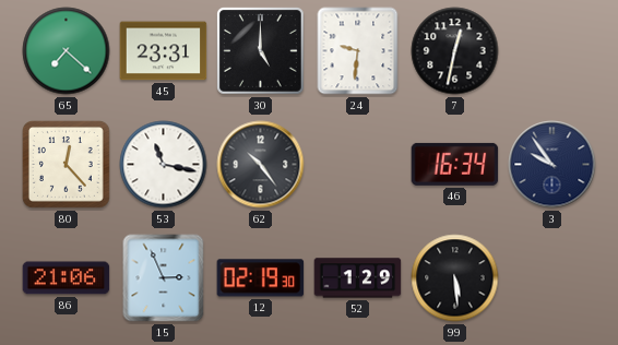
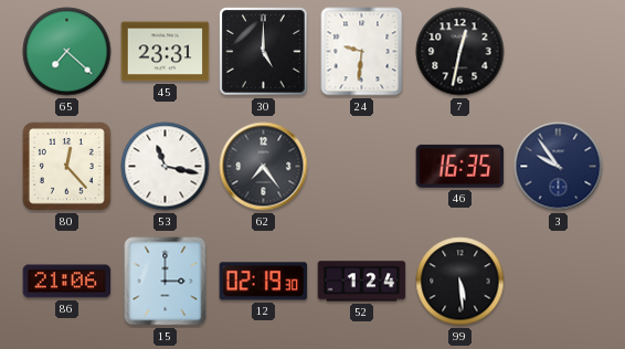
62: 10:24 -> 7:24 (264, 167)
46: 16:34 -> 16:35 (460, 166)
15: 2:56 -> 3:00 (166, 282)
52: 1:29 -> 1:24 (362, 282)
